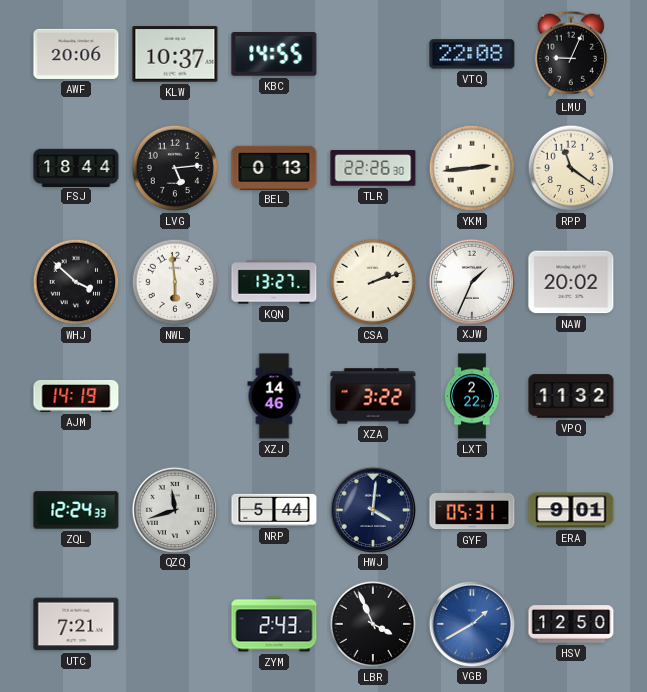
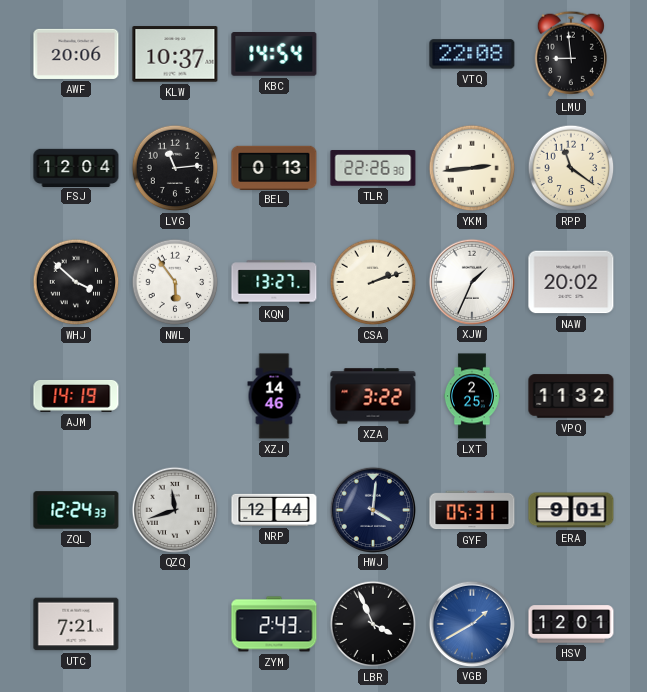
KBC: 14:55 -> 14:54 (274, 55)
LMU: 9:04 -> 8:59 (570, 54)
FSJ: 18:44 -> 12:04 (76, 167)
LVG: 5:14 -> 11:14 (175, 168)
NWL: 5:59 -> 5:54 (175, 282)
LXT: 2:22 -> 2:25 (472, 396)
NRP: 5:44 -> 12:44 (274, 510)
HSV: 12:50 -> 12:01 (571, 624)
